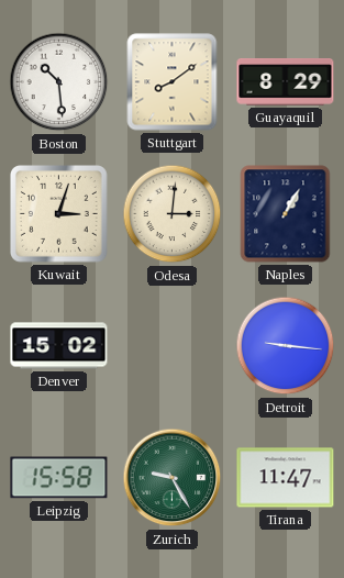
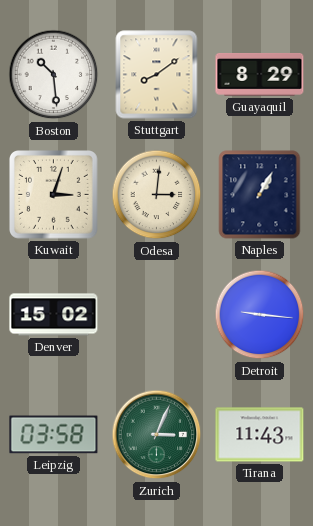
Leipzig: 15:58 -> 03:58 (54, 435)
Zurich: 9:25 -> 3:04 (157, 435)
Tirana: 11:47 -> 11:43 (260, 435)
